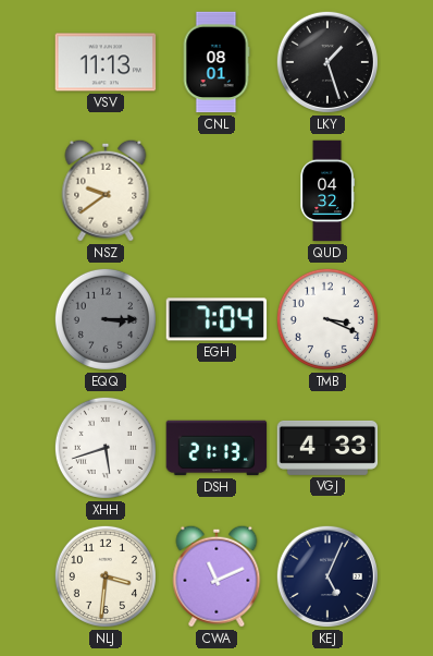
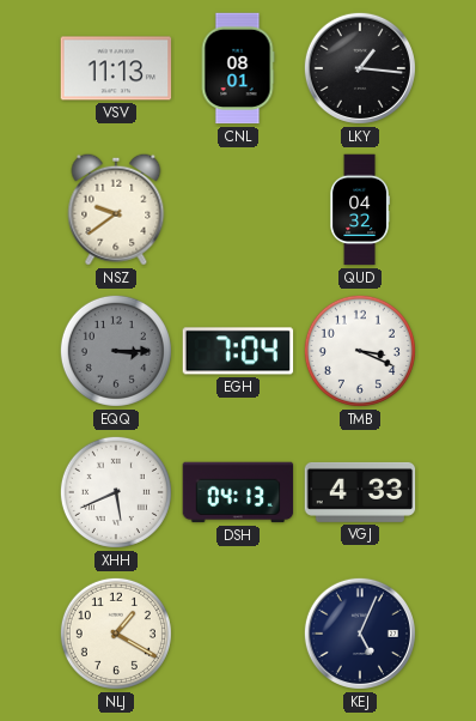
LKY: 1:27 -> 1:16 (360, 68)
XHH: 5:42 -> 5:41 (116, 492)
DSH: 21:13 -> 04:13 (238, 492)
NLJ: 3:31 -> 1:20 (116, 634)
CWA: 11:11 -> none (216, 576)
